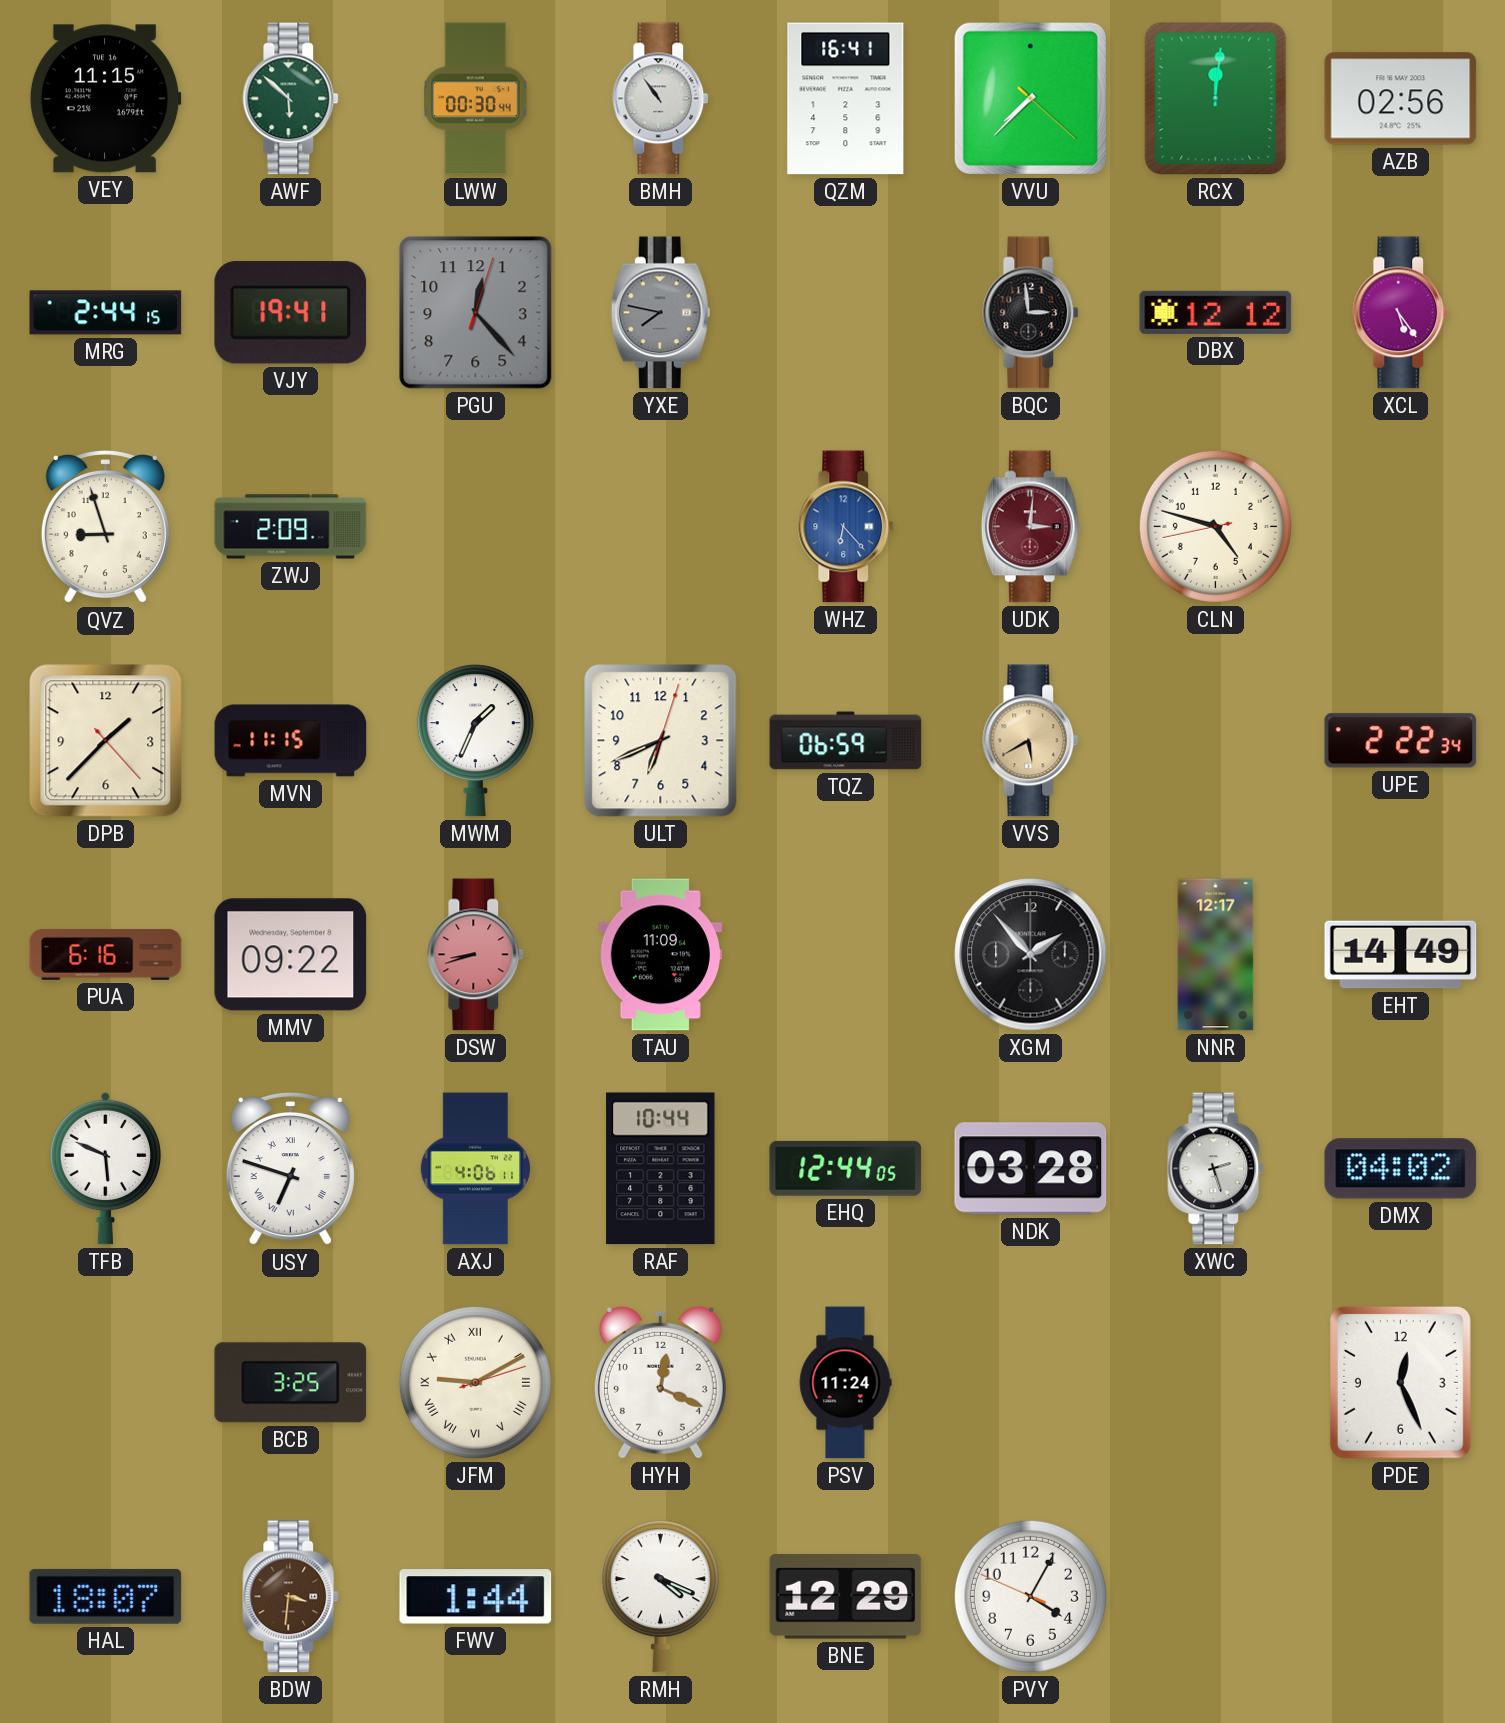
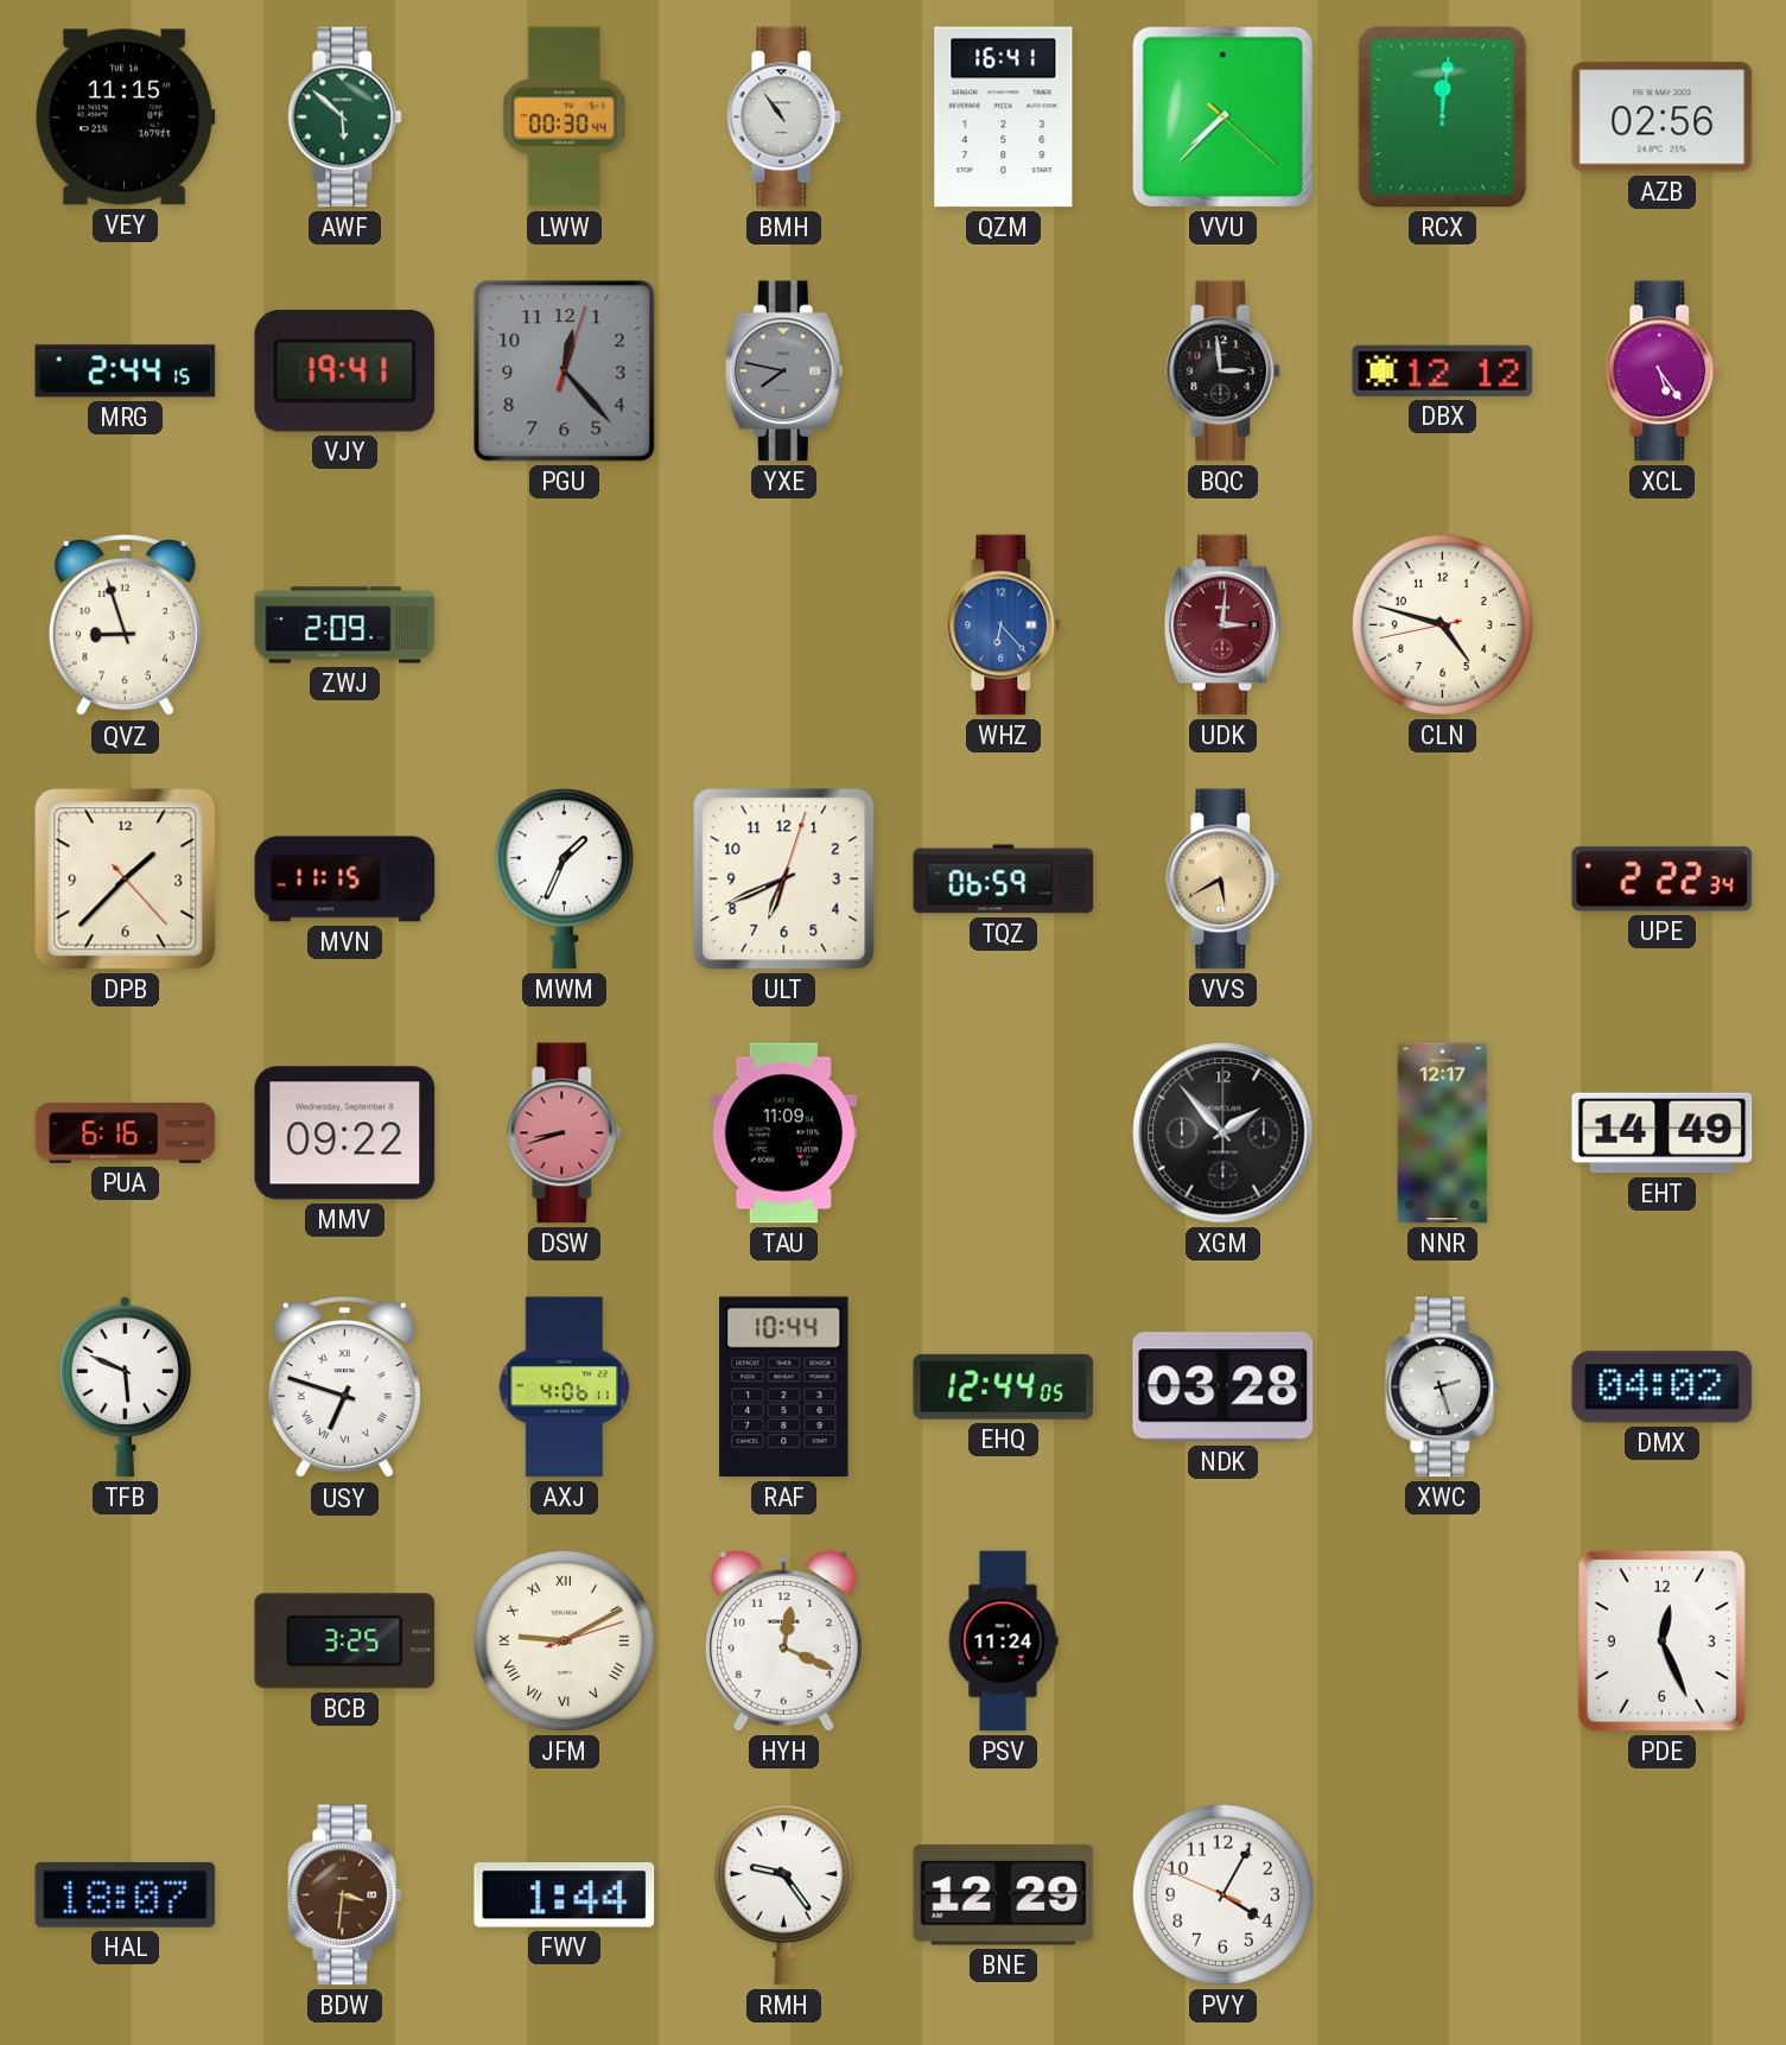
RMH: 4:19 -> 9:24 (783, 1895)
